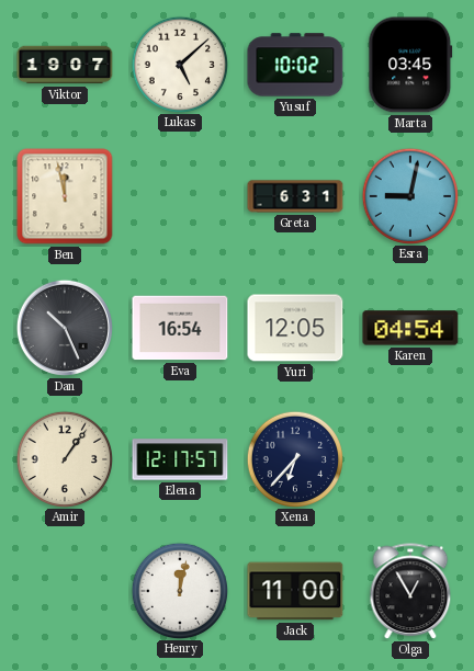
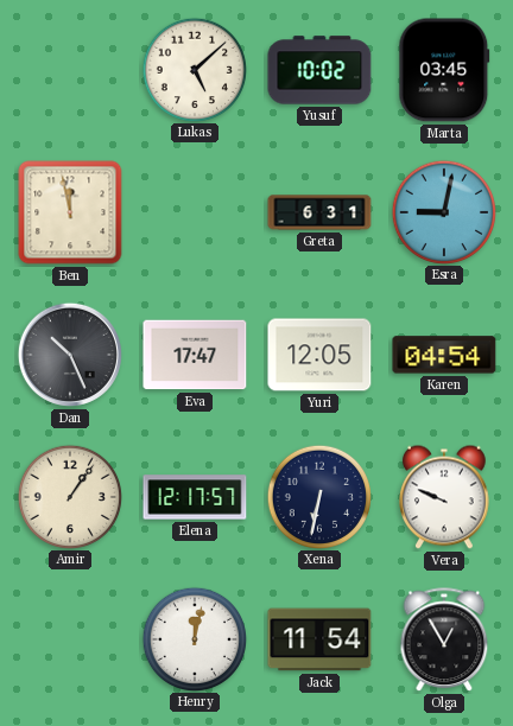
Viktor: 19:07 -> none (65, 65)
Eva: 16:54 -> 17:47 (195, 355)
Xena: 6:37 -> 6:32 (318, 496)
Vera: none -> 9:49 (445, 497)
Jack: 11:00 -> 11:54 (319, 639)
